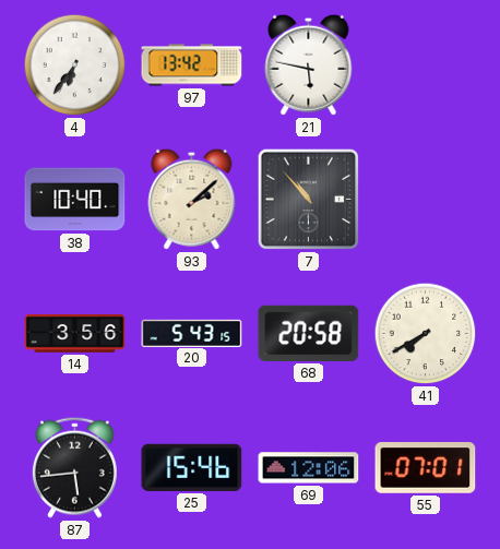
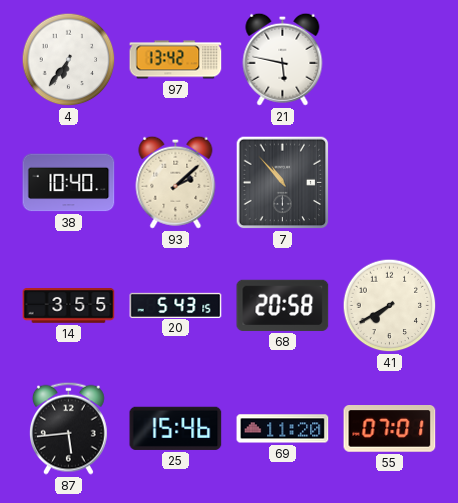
14: 3:56 -> 3:55 (69, 306)
69: 12:06 -> 11:20 (283, 429)
